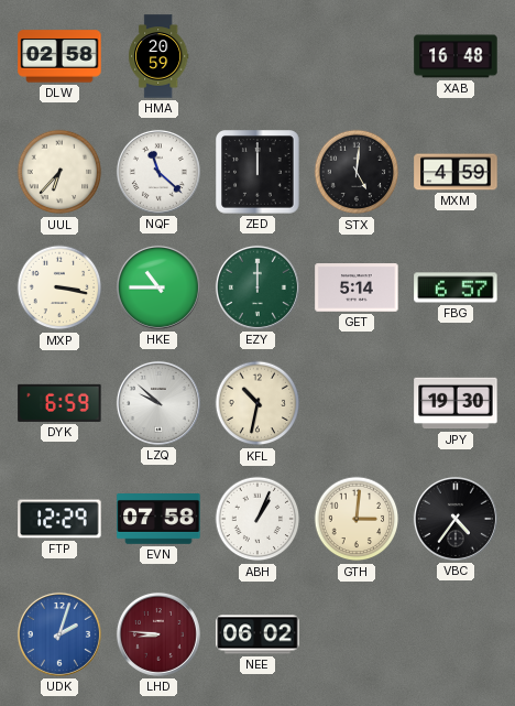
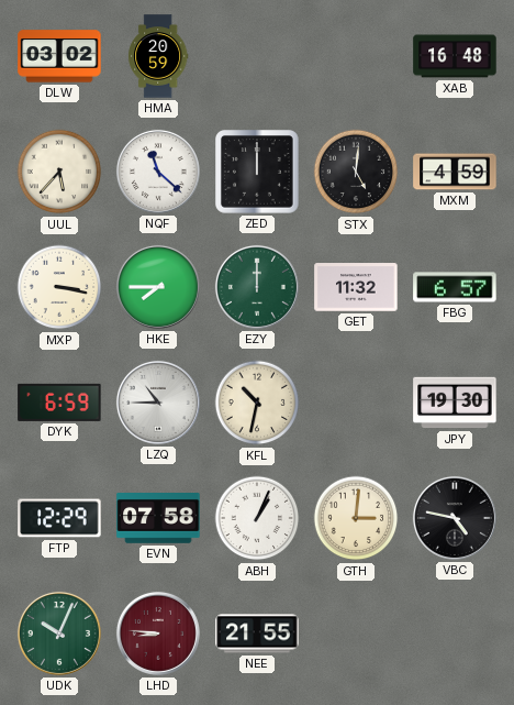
DLW: 02:58 -> 03:02 (59, 56)
UUL: 6:37 -> 5:37 (59, 172)
HKE: 10:45 -> 7:45 (158, 287)
GET: 5:14 -> 11:32 (356, 287)
LZQ: 9:52 -> 10:45 (158, 403)
VBC: 4:36 -> 4:47 (455, 518)
UDK: 2:03 -> 10:04 (59, 634)
UDK dial: blue -> green (59, 634)
NEE: 06:02 -> 21:55 (257, 634)
